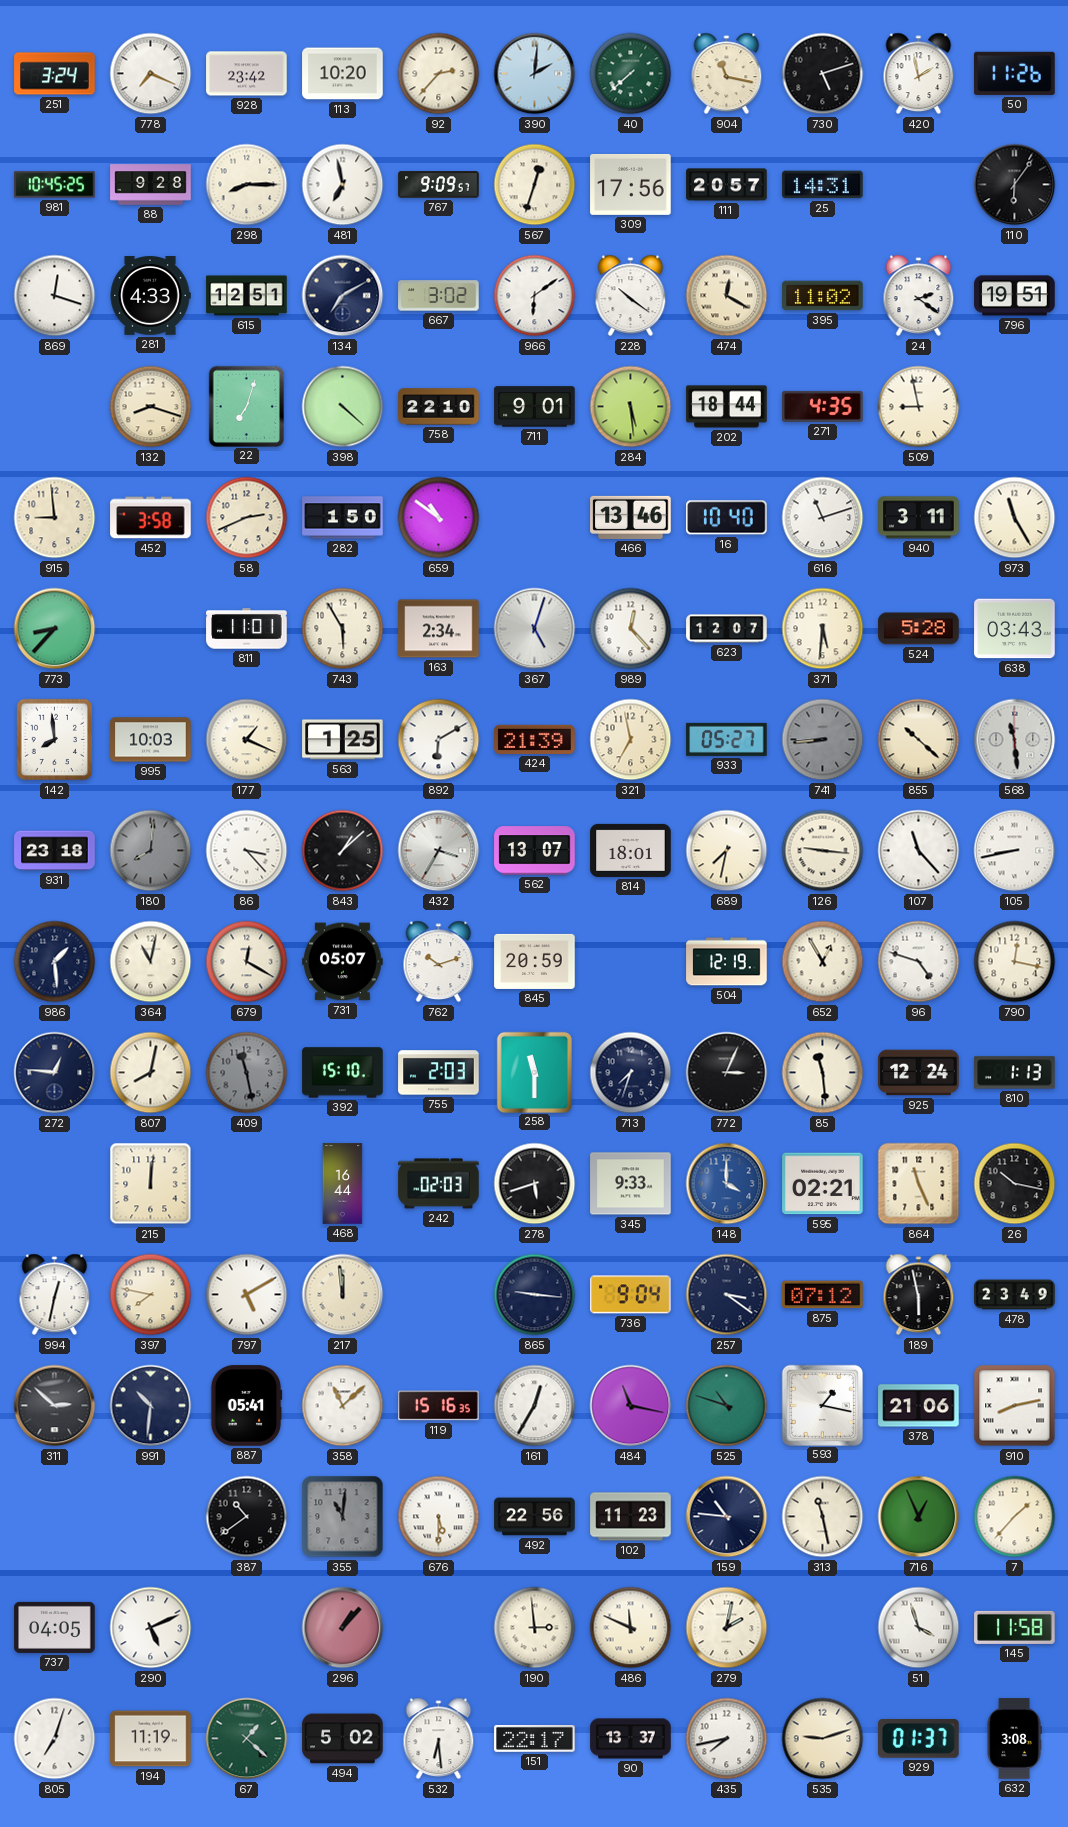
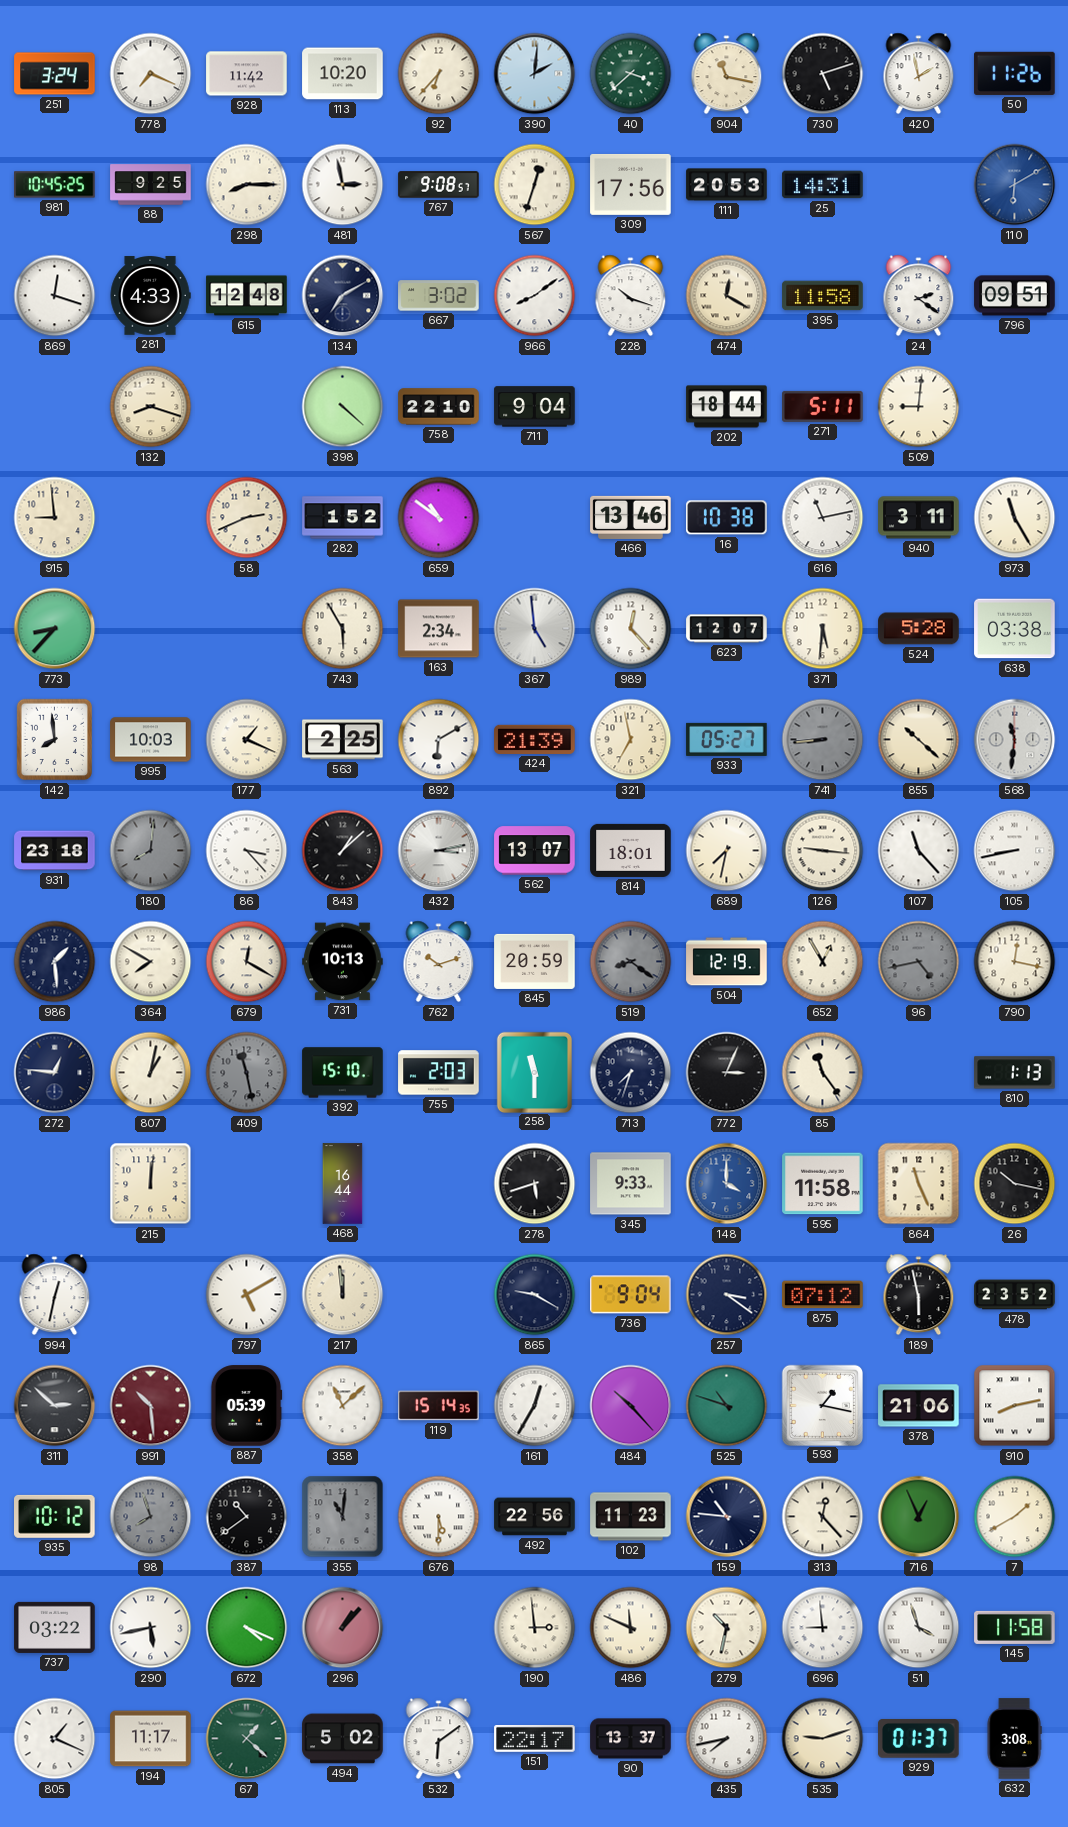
928: 23:42 -> 11:42 (247, 74)
92: 2:37 -> 6:37 (439, 74)
40: 7:38 -> 3:38 (631, 74)
88: 9:28 -> 9:25 (151, 185)
481: 6:58 -> 2:58 (343, 185)
767: 9:09 -> 9:08 (439, 185)
111: 20:57 -> 20:53 (727, 185)
110: 6:06 -> 6:10 (1015, 185)
110 dial: black -> blue (1015, 185)
615: 12:51 -> 12:48 (247, 296)
966: 6:09 -> 8:09 (535, 296)
228: 10:21 -> 10:18 (631, 296)
395: 11:02 -> 11:58 (823, 296)
796: 19:51 -> 09:51 (1015, 296)
22: 7:03 -> none (246, 406)
711: 9:01 -> 9:04 (535, 407)
284: 5:29 -> none (631, 407)
271: 4:35 -> 5:11 (823, 406)
509: 8:58 -> 9:01 (919, 407)
452: 3:58 -> none (151, 518)
282: 1:50 -> 1:52 (343, 518)
16: 10:40 -> 10:38 (727, 518)
616: 11:12 -> 11:13 (823, 518)
811: 11:01 -> none (247, 629)
367: 5:03 -> 4:59 (535, 629)
638: 03:43 -> 03:38 (1015, 629)
563: 1:25 -> 2:25 (343, 740)
568: 11:29 -> 11:31 (1015, 740)
432: 3:35 -> 3:13 (439, 851)
364: 11:02 -> 7:50 (151, 962)
731: 05:07 -> 10:13 (343, 962)
519: none -> 8:21 (631, 962)
96: 4:48 -> 4:43 (919, 962)
96 dial: white -> grey (919, 962)
807: 8:02 -> 1:02 (151, 1073)
85: 11:29 -> 11:24 (823, 1073)
925: 12:24 -> none (919, 1073)
242: 02:03 -> none (439, 1184)
595: 02:21 -> 11:58 (823, 1184)
397: 7:47 -> none (151, 1295)
865: 9:16 -> 9:20 (535, 1295)
478: 23:49 -> 23:52 (1015, 1295)
991: 10:31 -> 10:29 (151, 1406)
991 dial: navy -> burgundy (151, 1406)
887: 05:41 -> 05:39 (246, 1406)
119: 15:16 -> 15:14 (439, 1406)
484: 11:17 -> 10:23 (631, 1406)
935: none -> 10:12 (55, 1516)
98: none -> 7:57 (151, 1517)
313: 11:28 -> 12:23 (823, 1517)
7: 1:37 -> 1:40 (1015, 1517)
737: 04:05 -> 03:22 (55, 1627)
290: 5:11 -> 5:43 (151, 1628)
672: none -> 4:19 (247, 1628)
279: 2:02 -> 10:32 (727, 1628)
696: none -> 8:59 (823, 1628)
805: 7:03 -> 1:19 (55, 1739)
194: 11:19 -> 11:17 (151, 1739)
532: 6:29 -> 6:09 (439, 1739)
